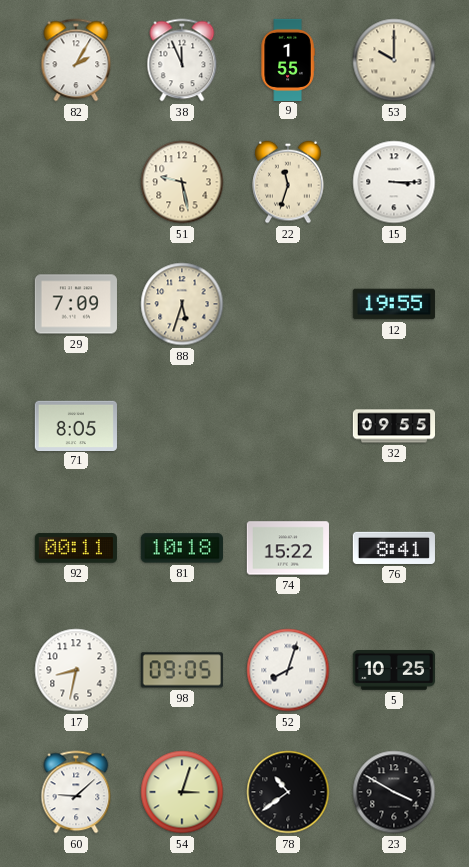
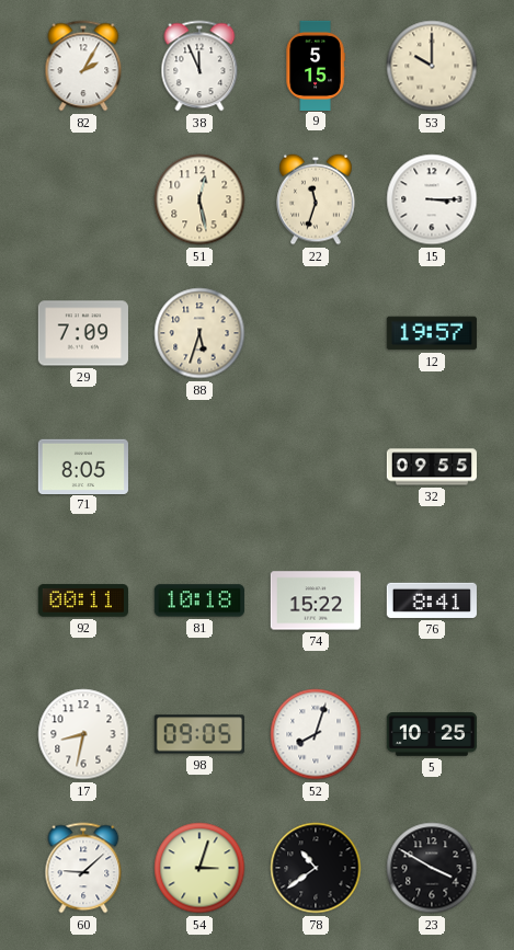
9: 1:55 -> 5:15 (316, 65)
51: 9:28 -> 12:28 (199, 199)
12: 19:55 -> 19:57 (431, 333)
